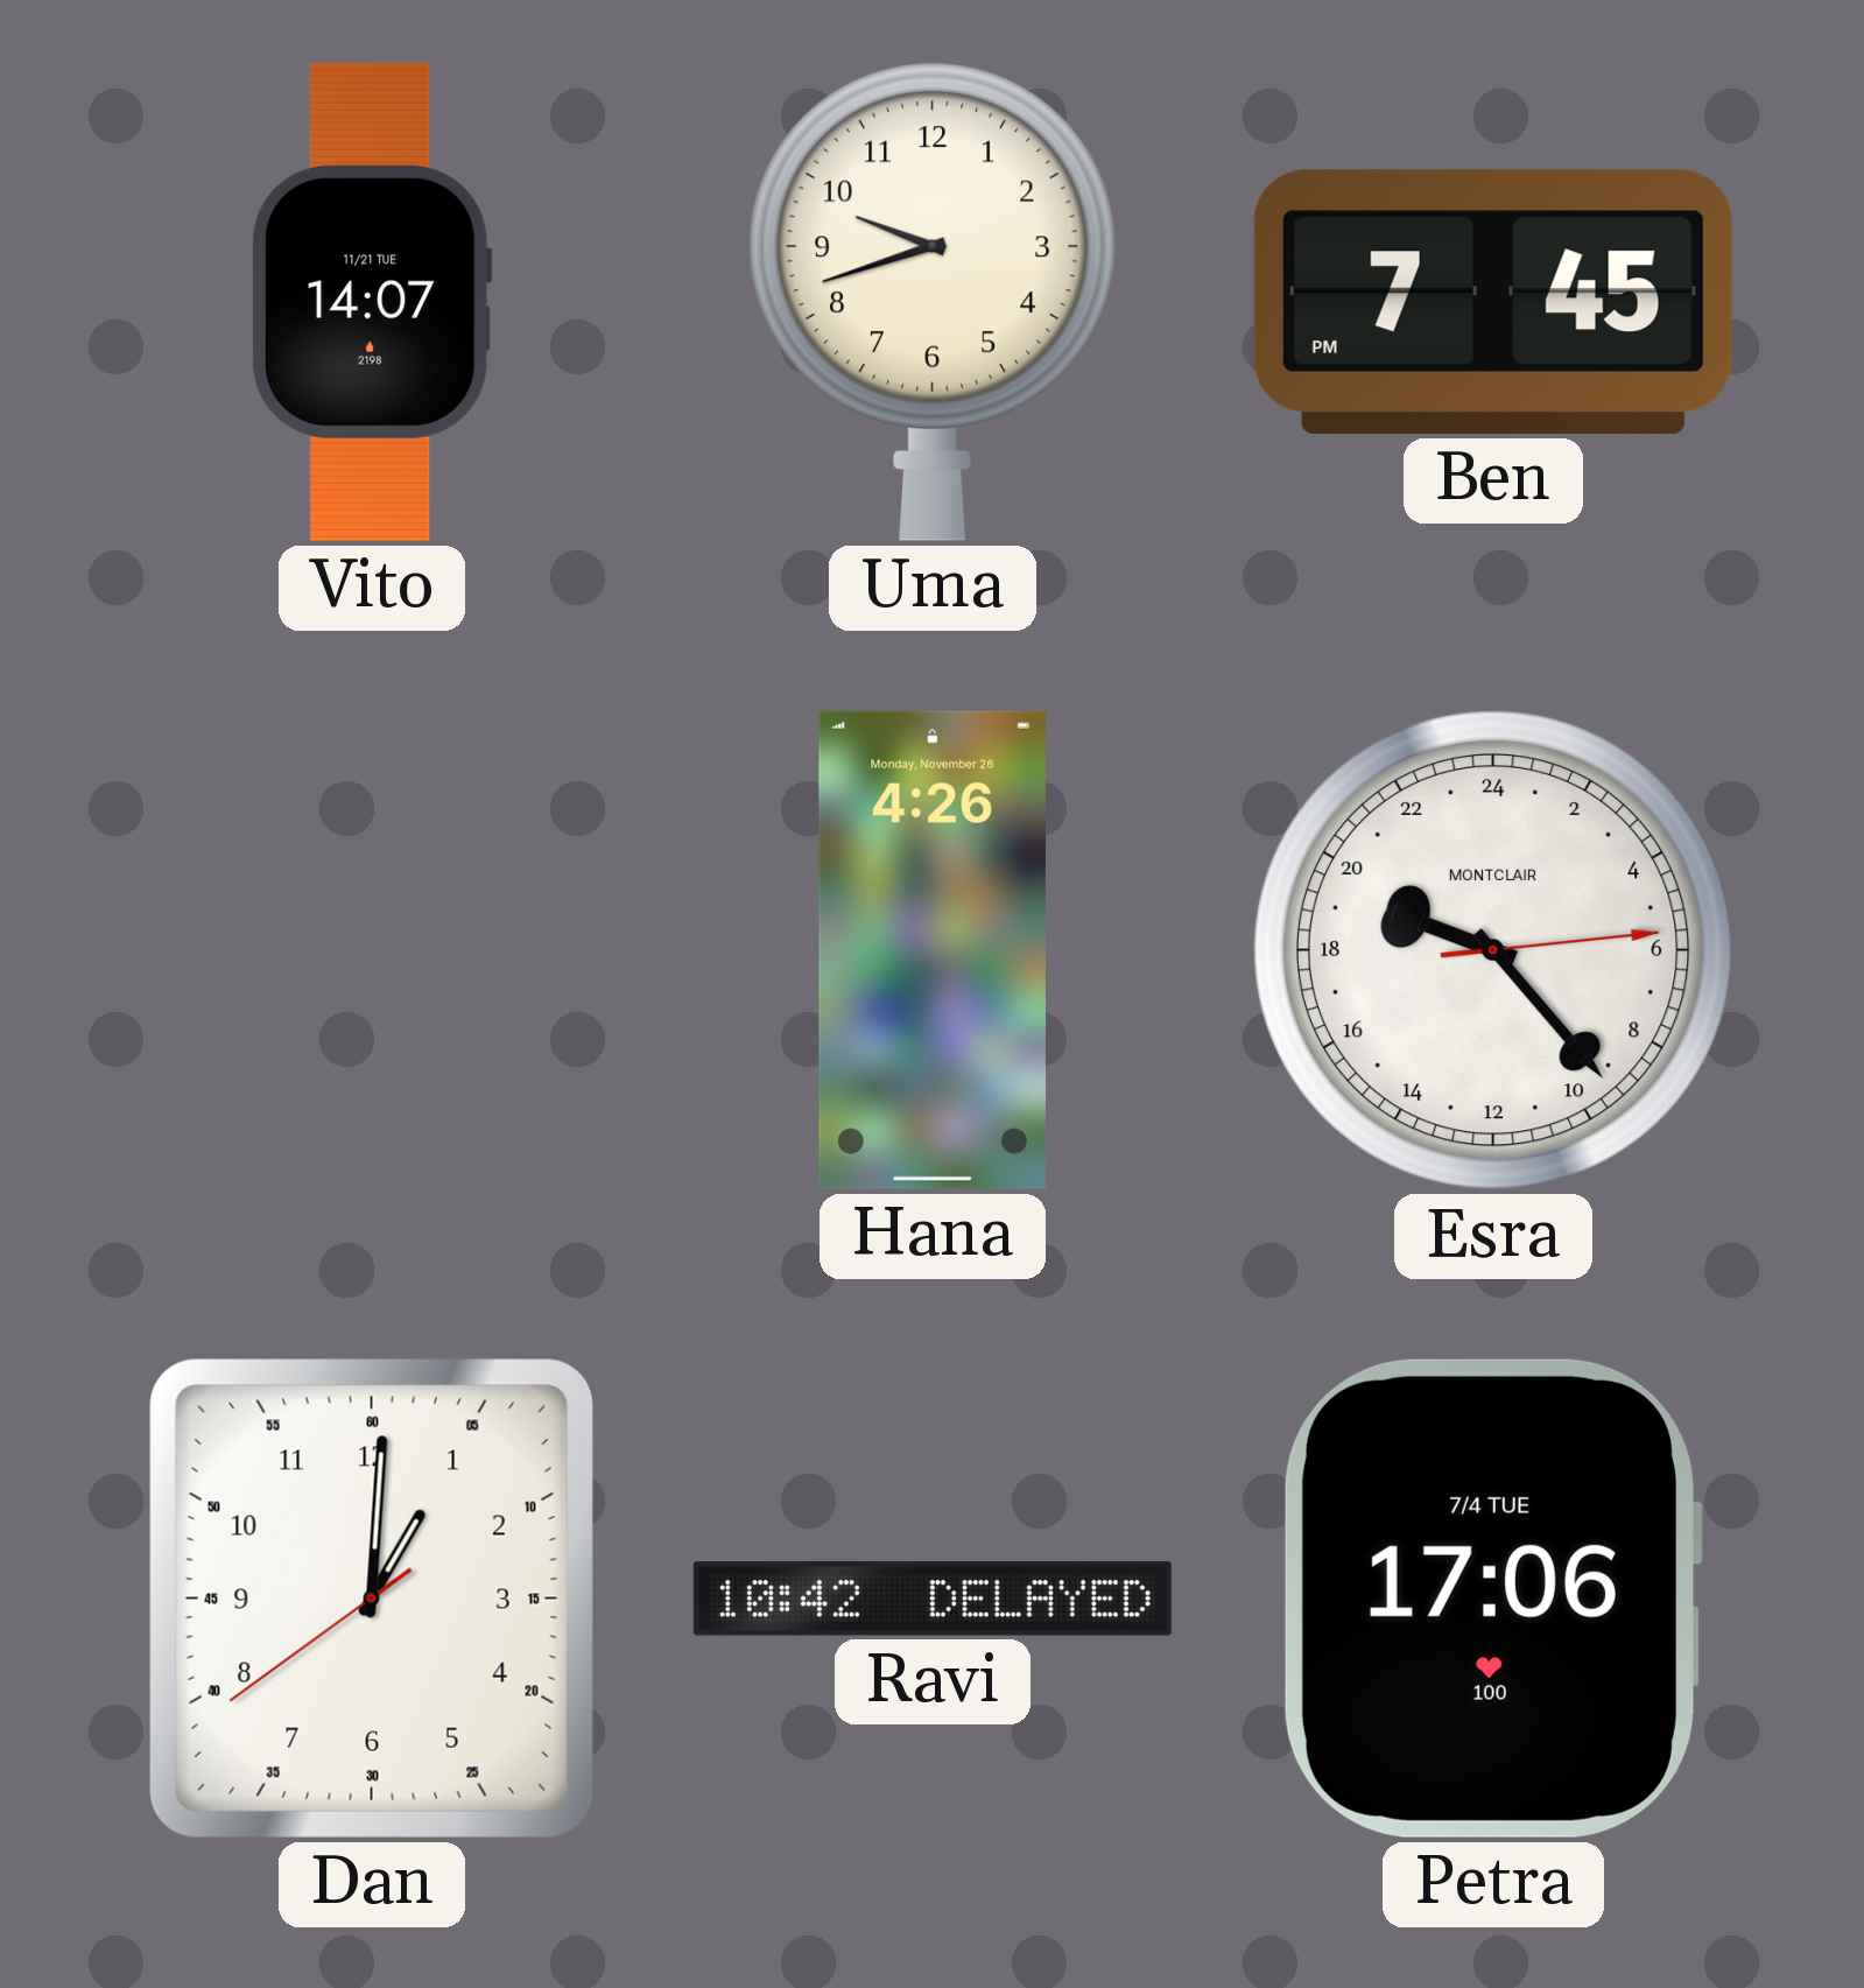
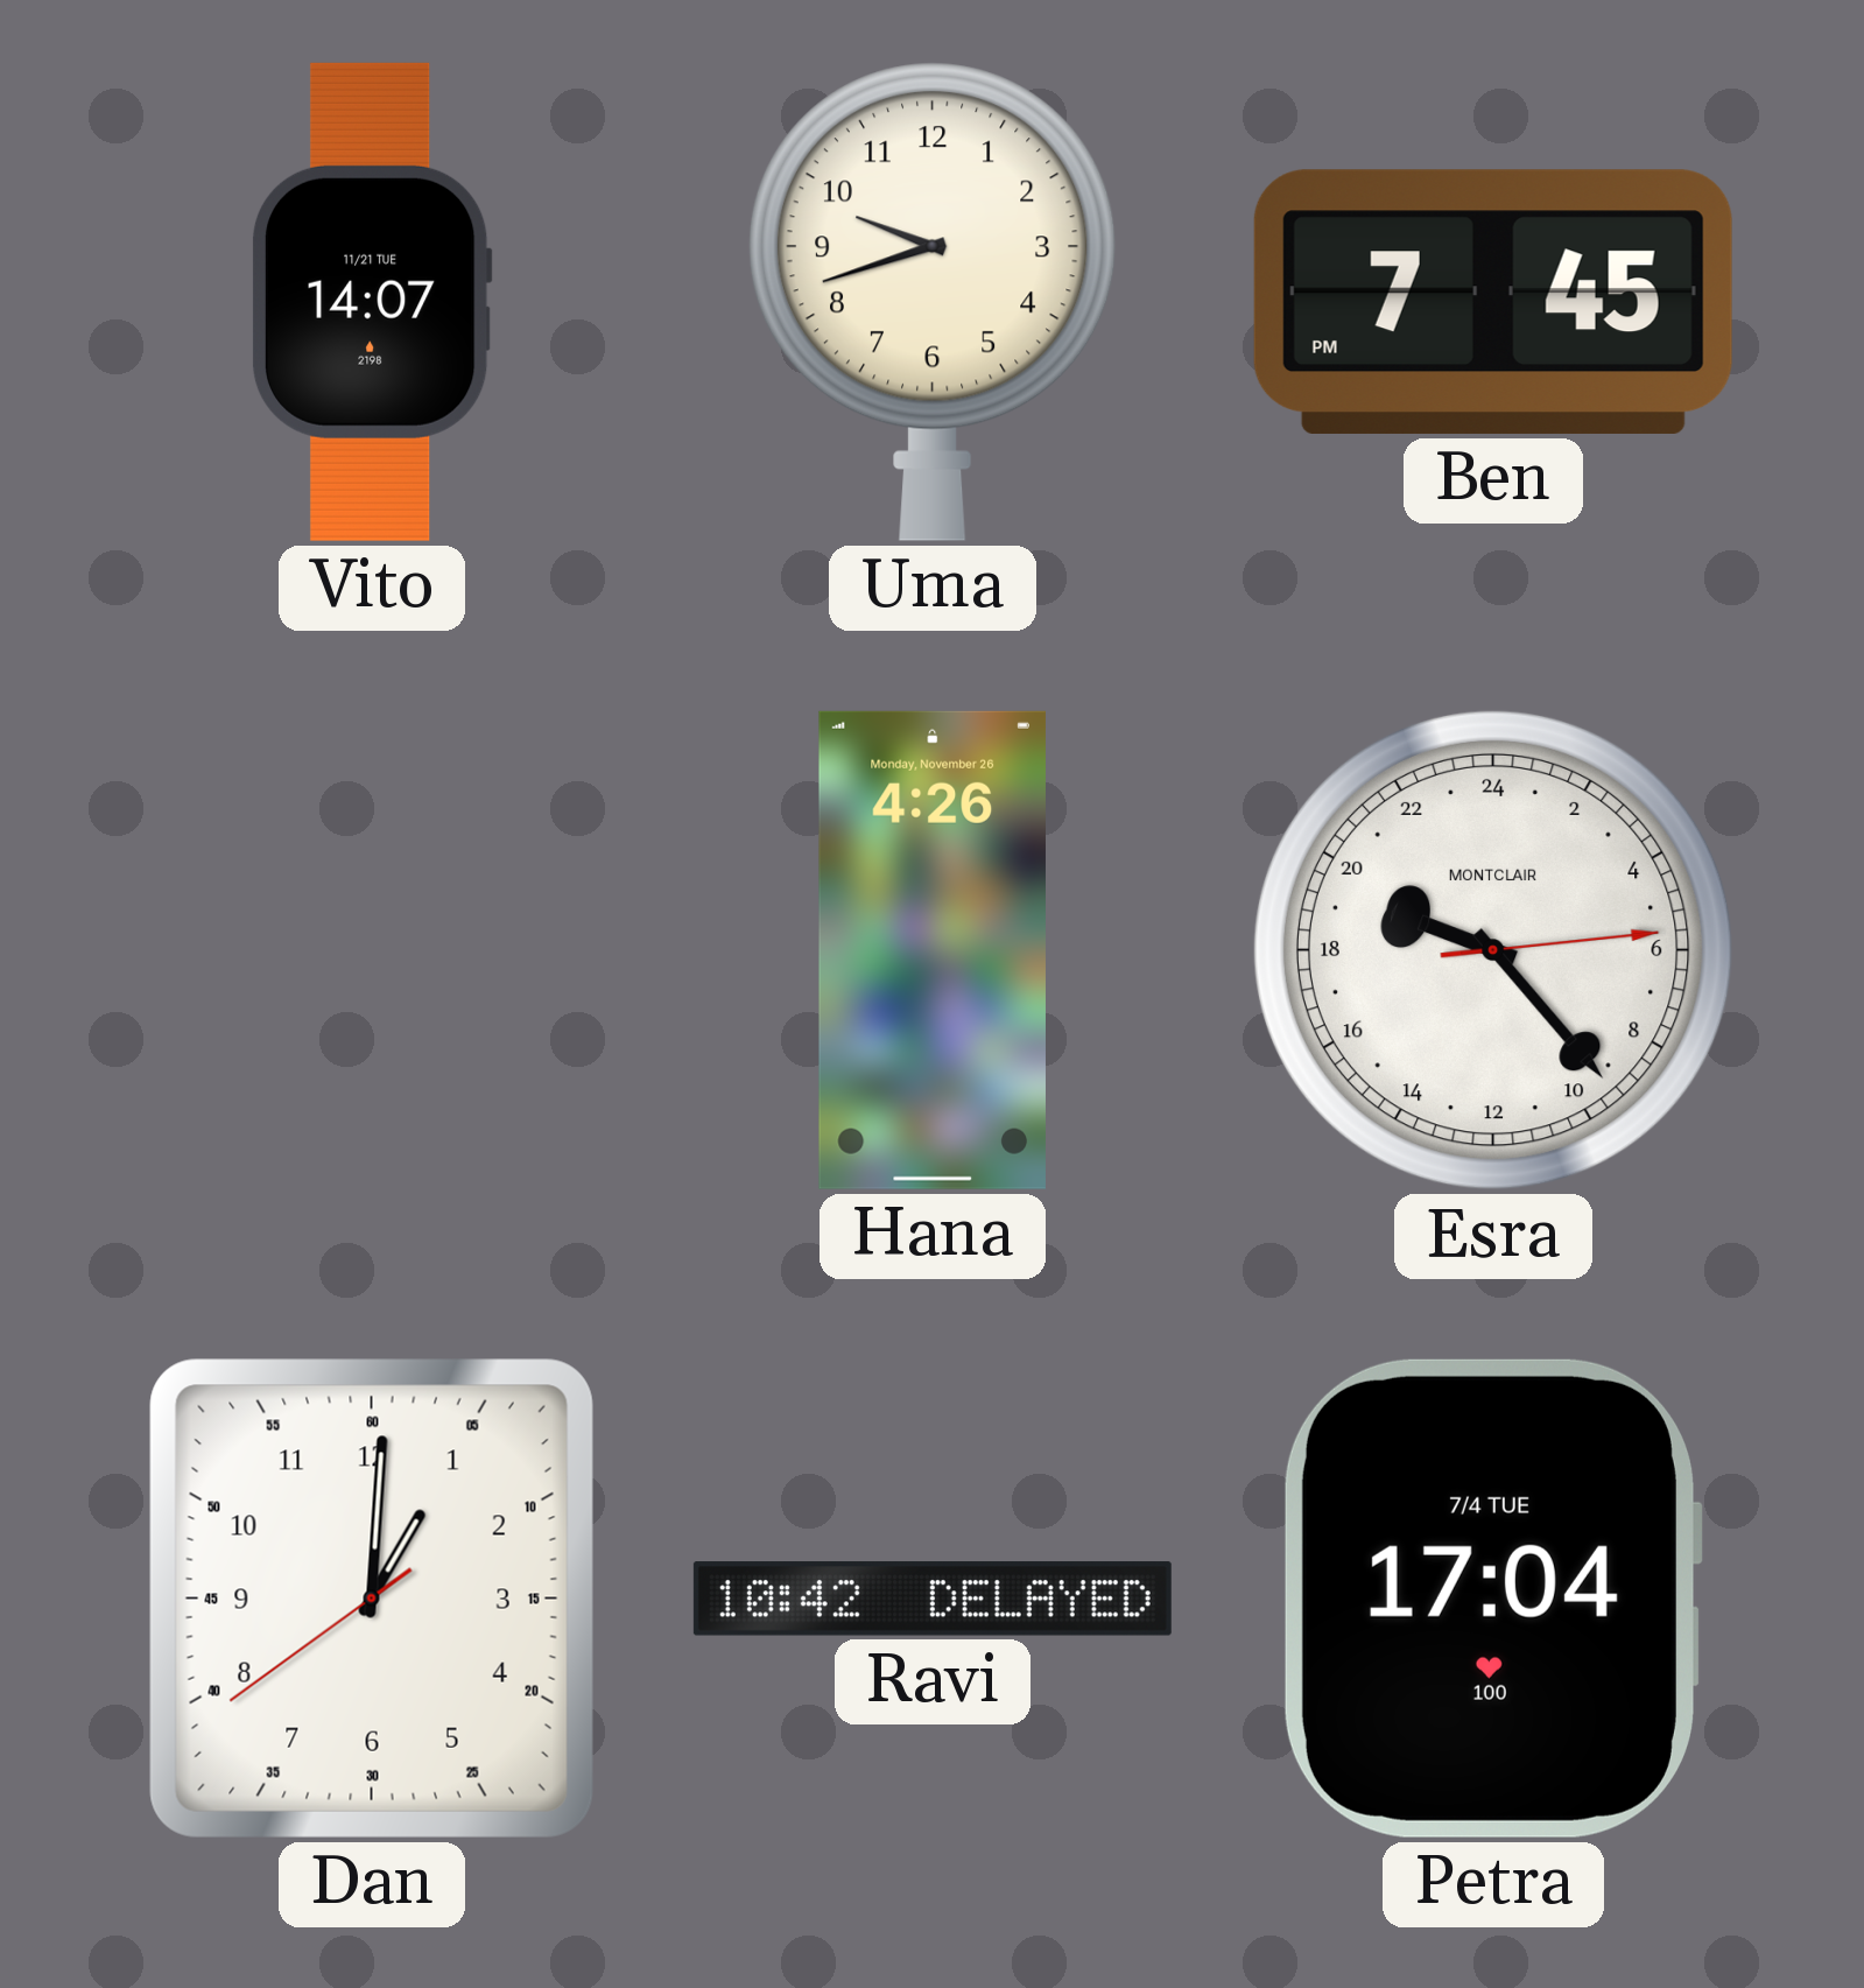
Petra: 17:06 -> 17:04 (1492, 1599)
